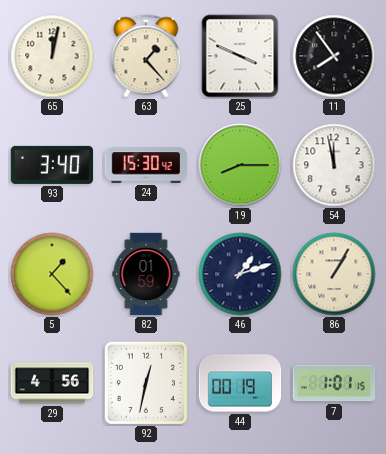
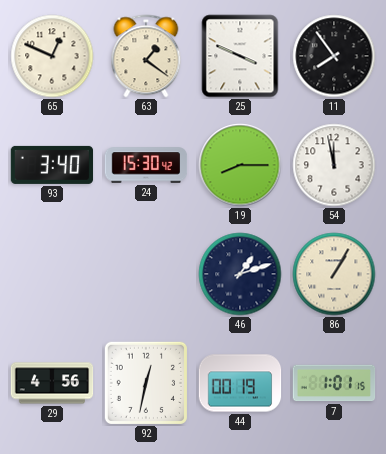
65: 12:02 -> 12:49 (52, 56)
63: 1:23 -> 1:21 (146, 56)
5: 1:23 -> none (52, 274)
82: 01:59 -> none (146, 274)
